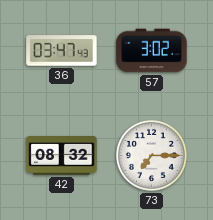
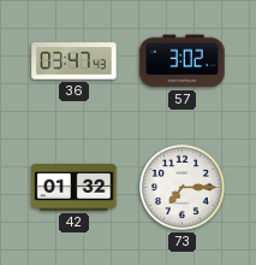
42: 08:32 -> 01:32 (75, 188)
